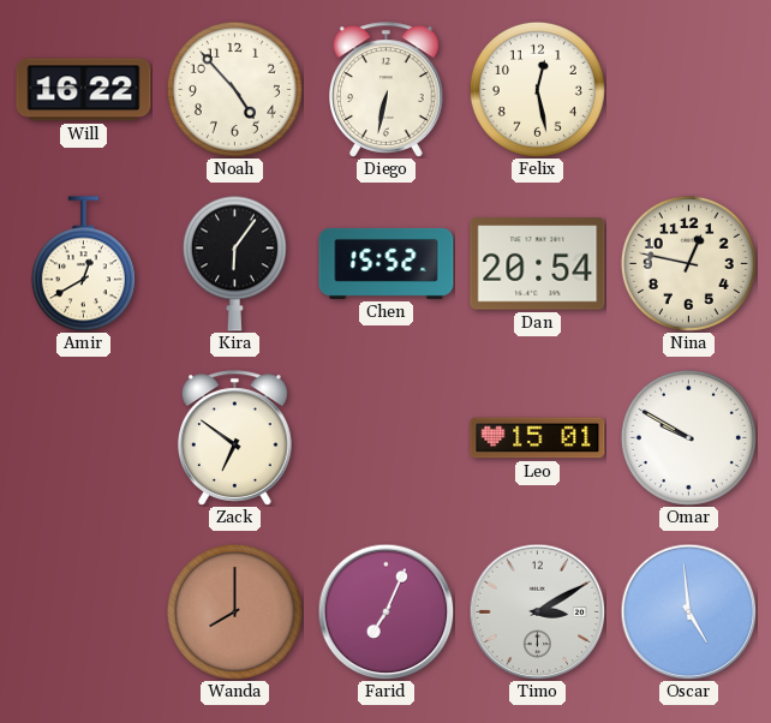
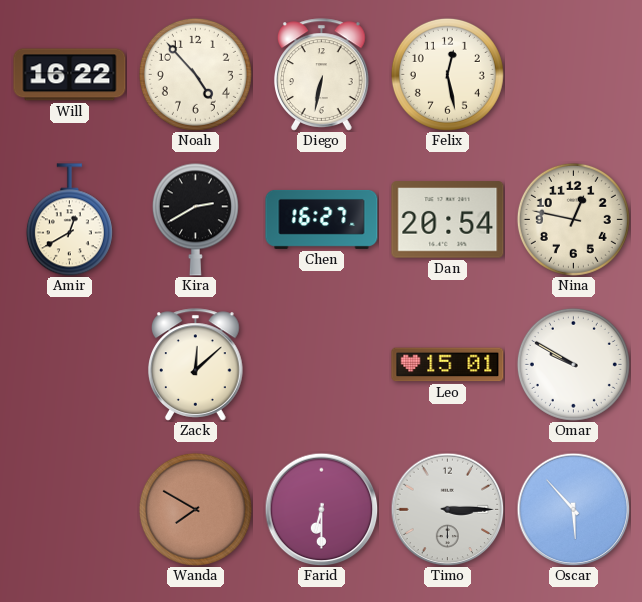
Kira: 6:06 -> 2:40 (195, 219)
Chen: 15:52 -> 16:27 (322, 219)
Zack: 6:51 -> 12:08 (196, 365)
Wanda: 8:00 -> 7:50 (195, 509)
Farid: 7:04 -> 6:30 (321, 509)
Timo: 3:10 -> 3:15 (447, 509)
Oscar: 4:59 -> 5:53 (573, 509)
